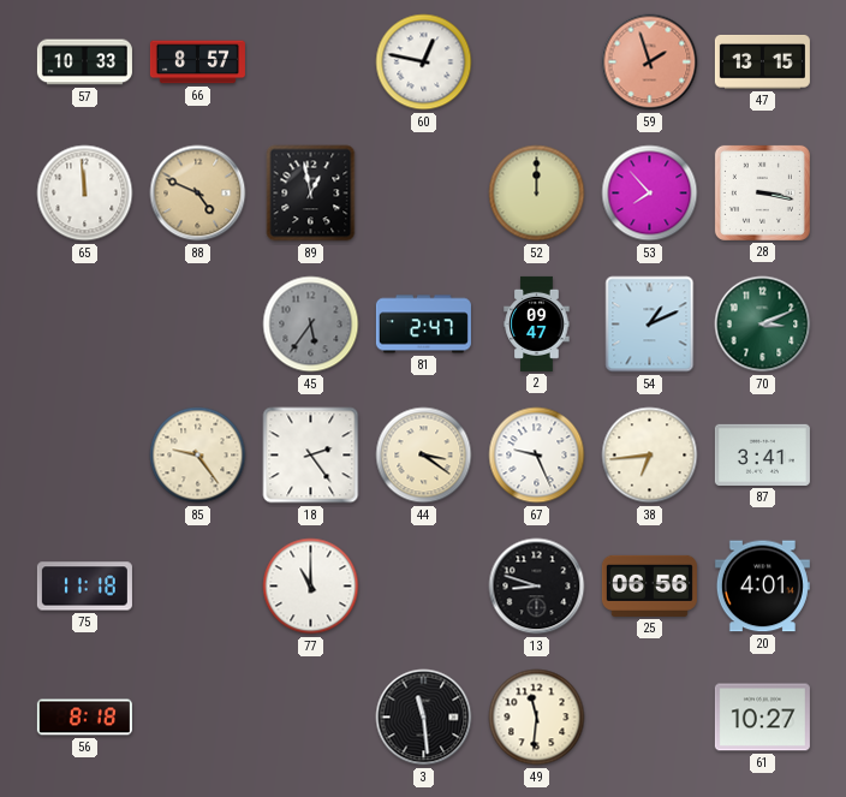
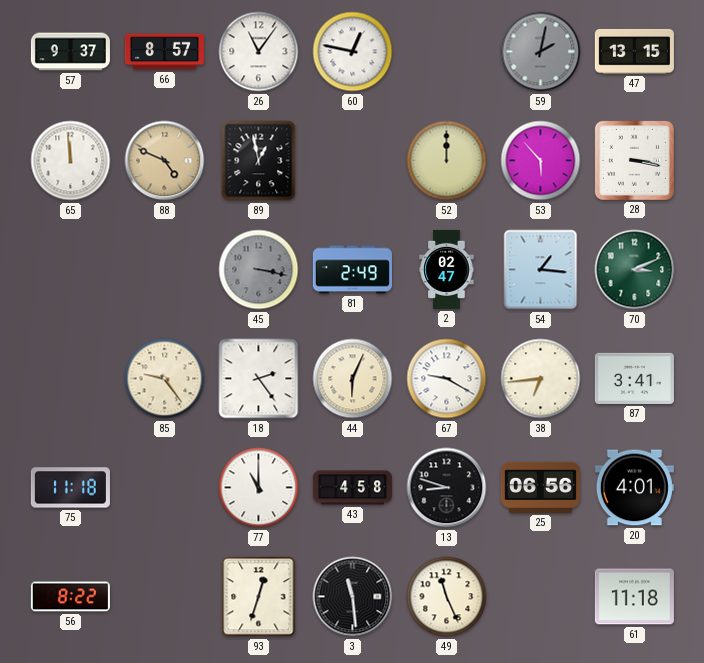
57: 10:33 -> 9:37 (70, 52)
26: none -> 11:06 (259, 52)
59: 1:57 -> 2:02 (541, 52)
59 dial: salmon -> grey (541, 52)
53: 7:53 -> 5:53 (541, 161)
45: 5:36 -> 3:17 (259, 270)
81: 2:47 -> 2:49 (352, 270)
2: 09:47 -> 02:47 (447, 269)
54: 1:11 -> 1:16 (541, 270)
44: 3:21 -> 6:04 (353, 379)
67: 9:26 -> 9:20 (447, 379)
43: none -> 4:58 (352, 488)
56: 8:18 -> 8:22 (70, 597)
93: none -> 12:33 (259, 597)
49: 11:31 -> 11:26 (447, 597)
61: 10:27 -> 11:18 (634, 597)
